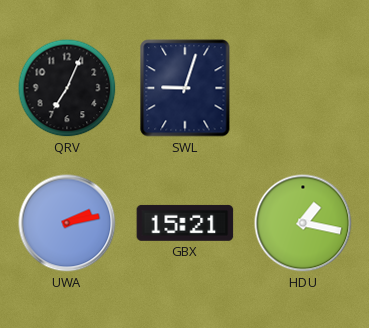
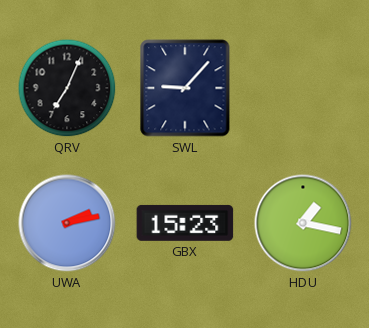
SWL: 9:03 -> 9:07 (185, 88)
GBX: 15:21 -> 15:23 (185, 223)
